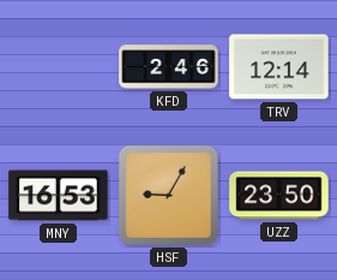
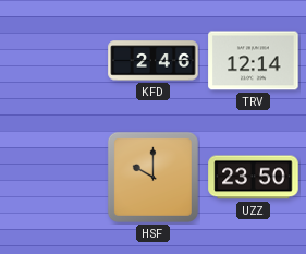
MNY: 16:53 -> none (59, 196)
HSF: 9:05 -> 10:00 (152, 177)
